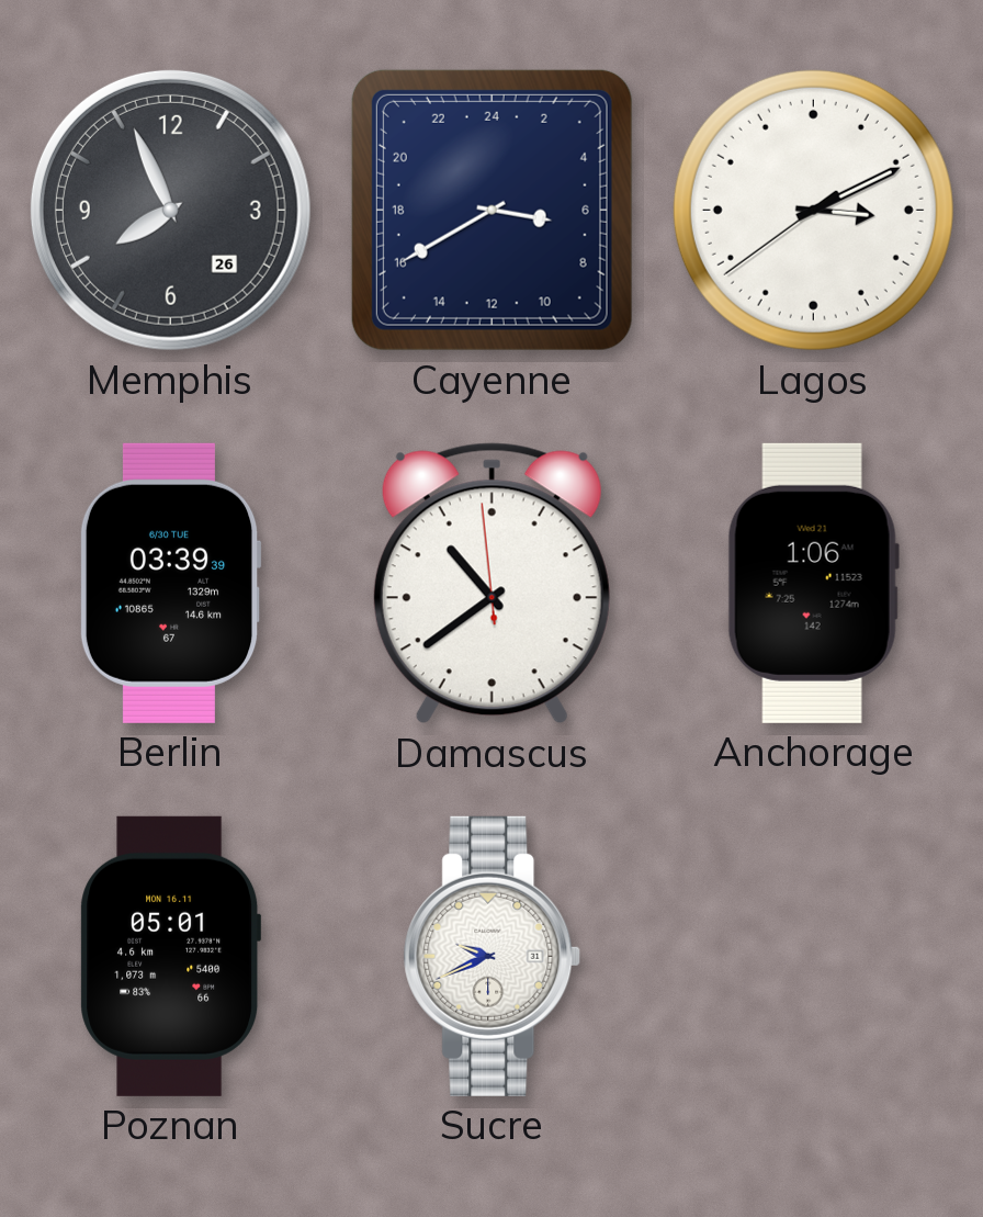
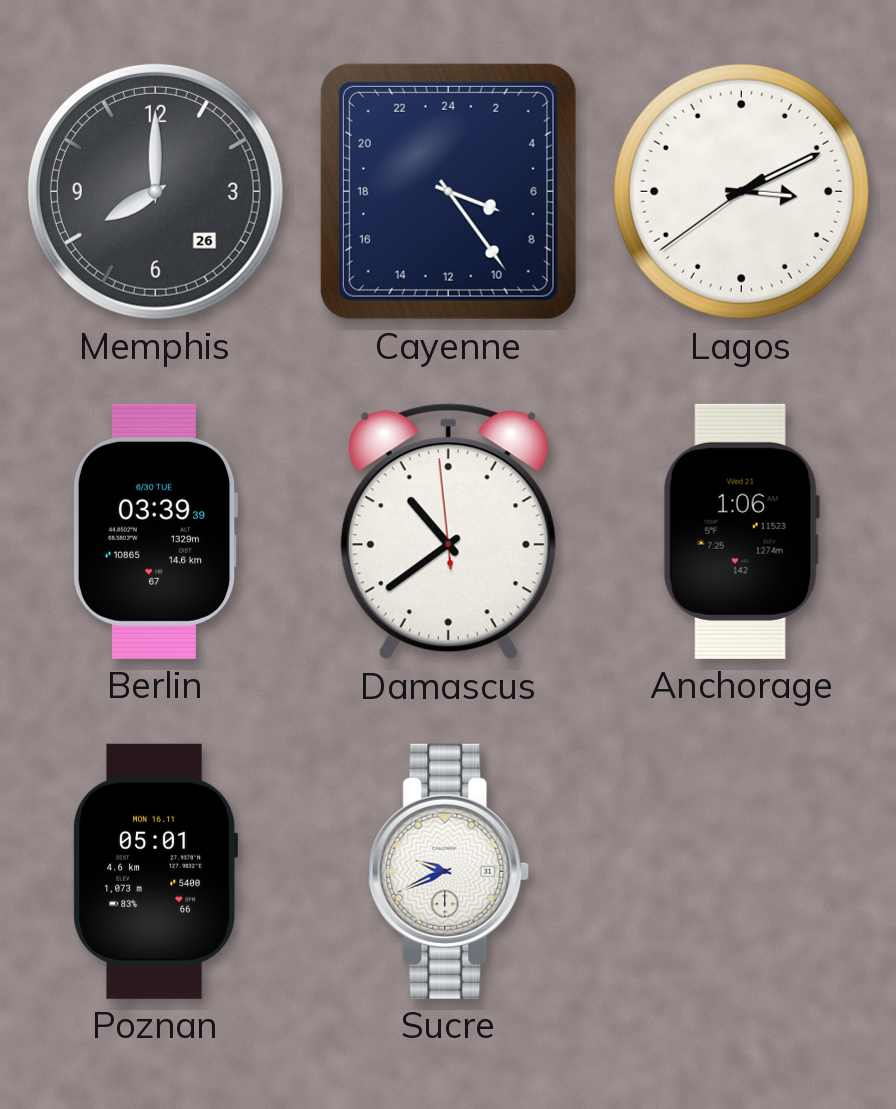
Memphis: 7:56 -> 8:00 (155, 191)
Cayenne: 6:40 -> 7:24 (448, 191)
